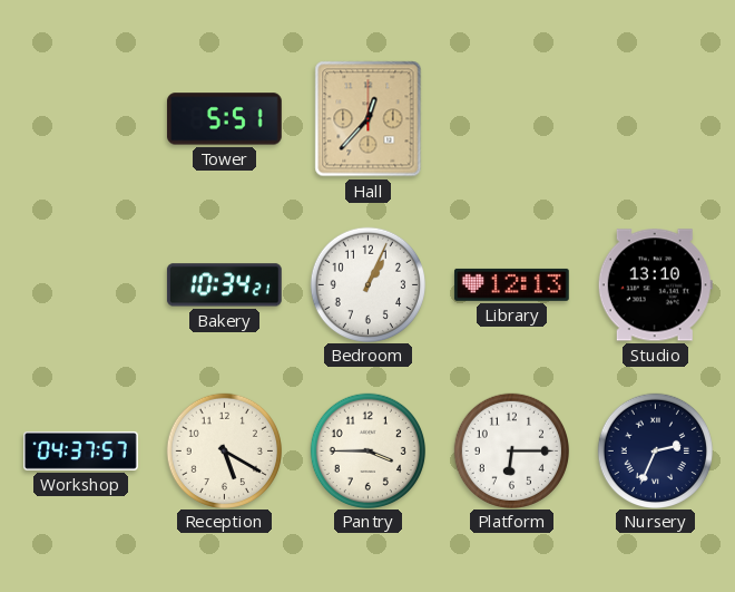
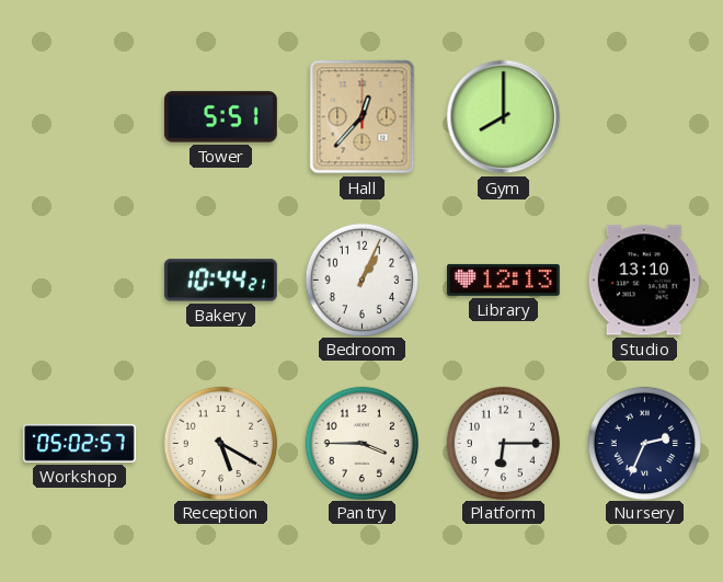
Gym: none -> 8:00 (504, 117)
Bakery: 10:34 -> 10:44 (220, 281)
Workshop: 04:37 -> 05:02 (80, 443)
